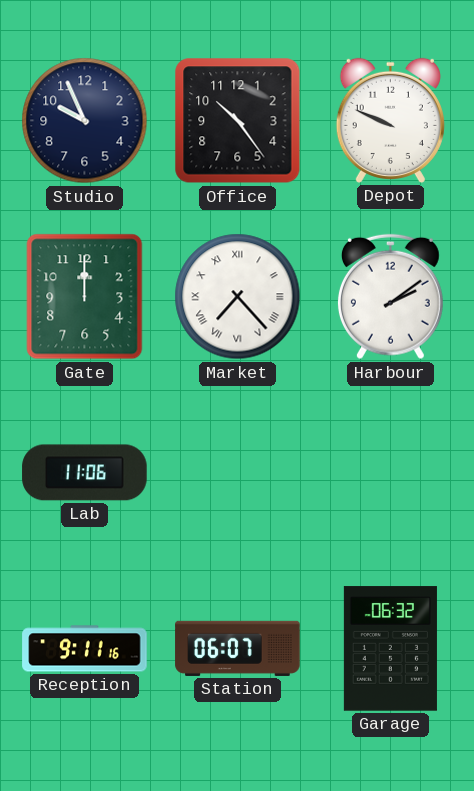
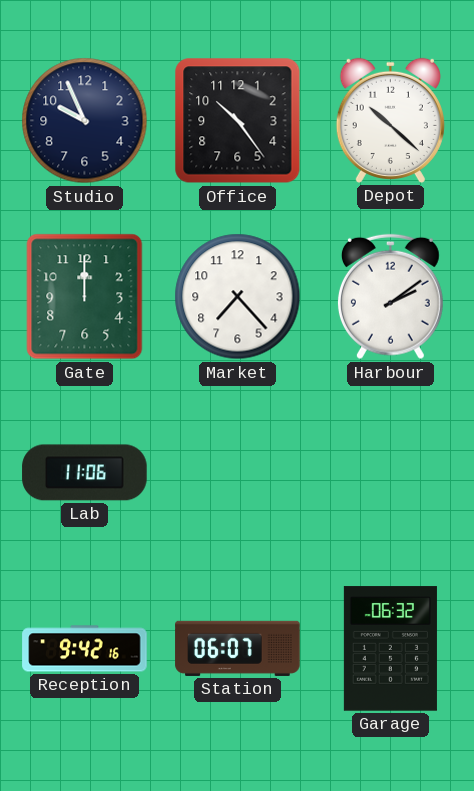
Depot: 9:49 -> 10:22 (390, 120)
Market numerals: Roman -> Arabic (238, 297)
Reception: 9:11 -> 9:42 (85, 649)
